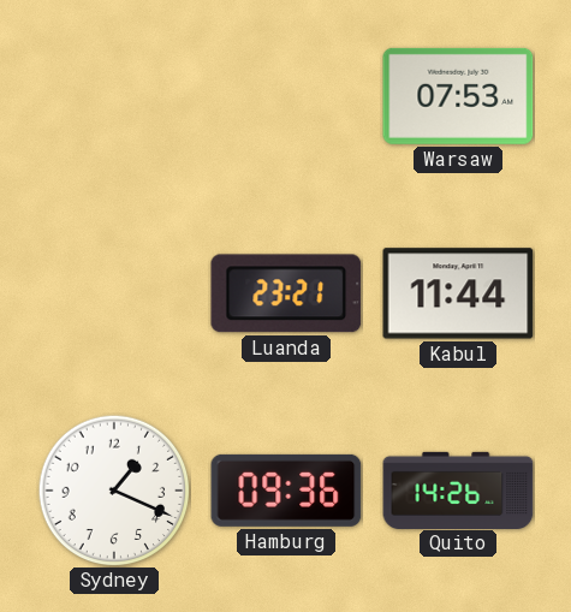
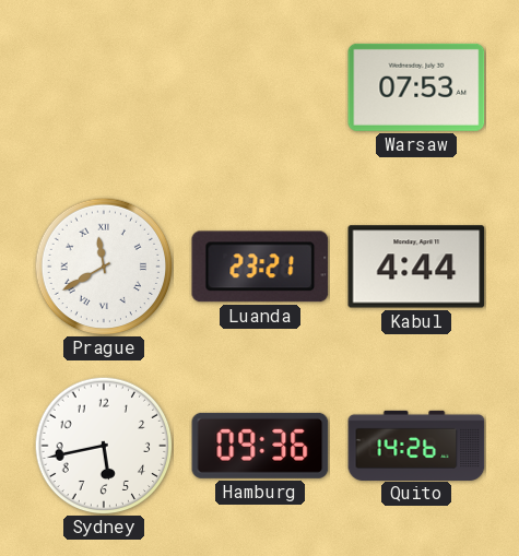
Prague: none -> 11:40 (104, 267)
Kabul: 11:44 -> 4:44 (416, 267)
Sydney: 1:19 -> 5:43 (104, 446)
